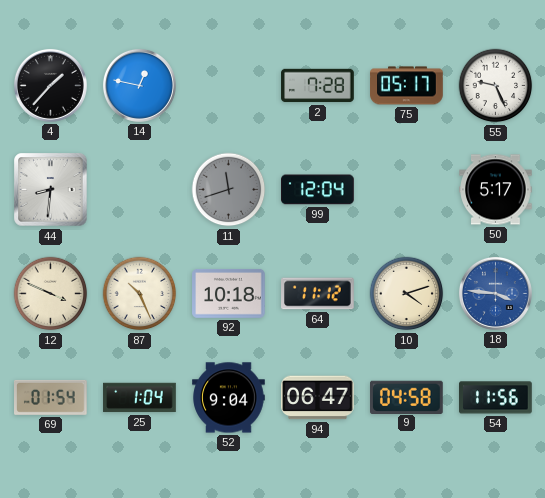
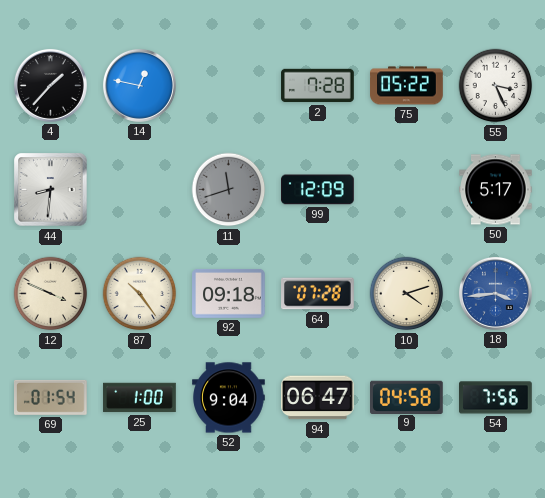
75: 05:17 -> 05:22 (407, 86)
55: 9:26 -> 3:26 (496, 86)
99: 12:04 -> 12:09 (318, 190)
87: 10:26 -> 10:24 (140, 294)
92: 10:18 -> 09:18 (229, 293)
64: 11:12 -> 07:28 (318, 294)
18: 3:46 -> 3:44 (495, 293)
25: 1:04 -> 1:00 (140, 398)
54: 11:56 -> 7:56 (496, 398)
